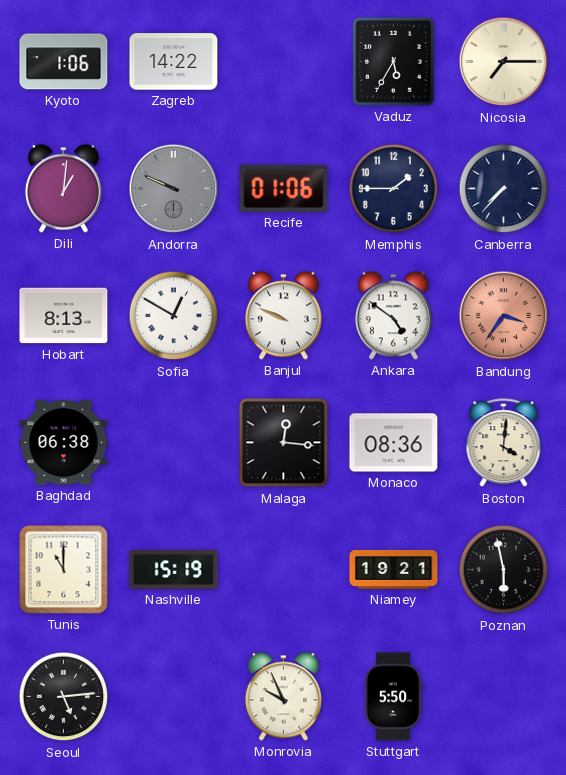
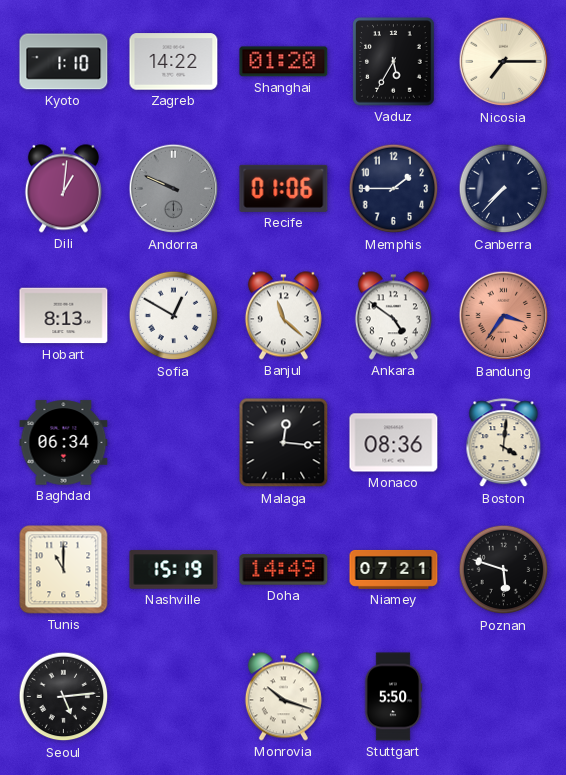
Kyoto: 1:06 -> 1:10 (64, 62)
Shanghai: none -> 01:20 (284, 62)
Banjul: 9:49 -> 11:22 (283, 316)
Baghdad: 06:38 -> 06:34 (64, 443)
Doha: none -> 14:49 (284, 570)
Niamey: 19:21 -> 07:21 (394, 569)
Poznan: 5:58 -> 5:48 (504, 570)
Monrovia: 9:56 -> 10:18 (283, 697)
